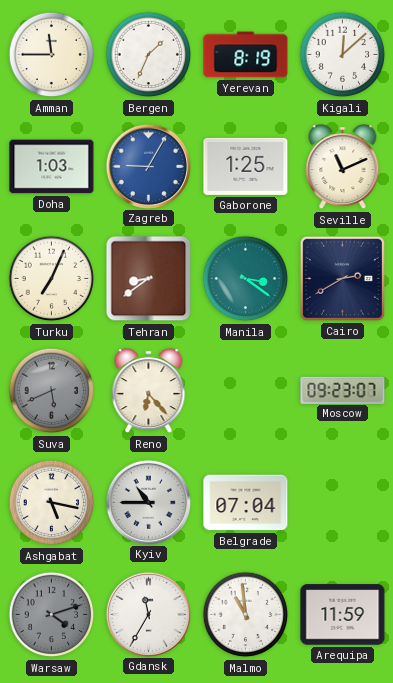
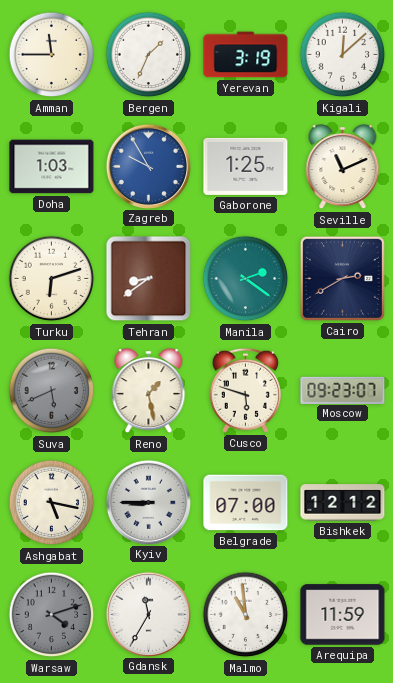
Yerevan: 8:19 -> 3:19 (246, 55)
Zagreb: 9:05 -> 9:55 (148, 166)
Turku: 7:04 -> 6:12 (52, 279)
Manila: 3:21 -> 2:21 (246, 279)
Reno: 6:23 -> 1:28 (149, 391)
Cusco: none -> 5:48 (245, 390)
Kyiv: 10:45 -> 8:45 (148, 502)
Belgrade: 07:04 -> 07:00 (246, 503)
Bishkek: none -> 12:12 (343, 503)
